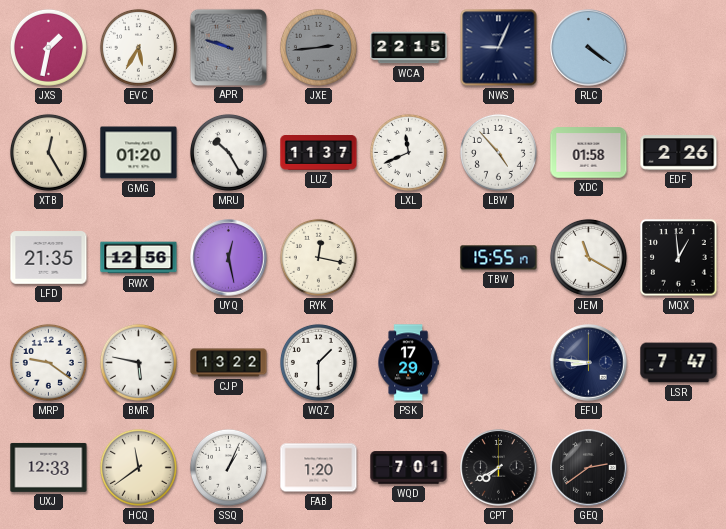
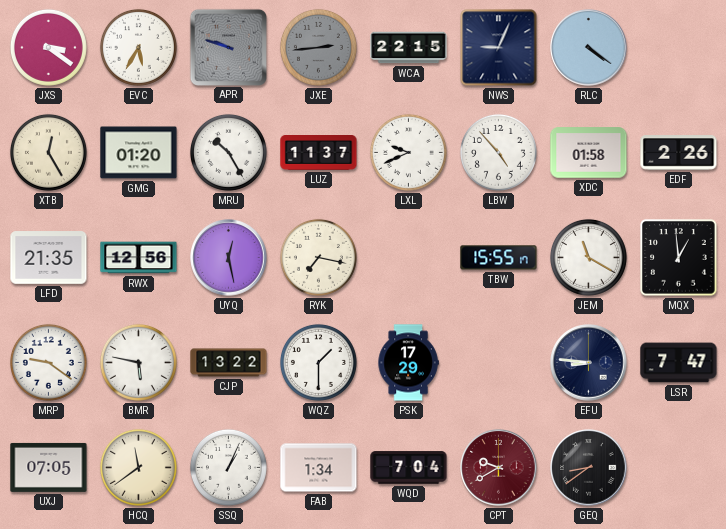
JXS: 1:32 -> 3:21 (48, 47)
LXL: 11:41 -> 9:41 (408, 152)
RYK: 12:17 -> 7:17 (318, 257)
UXJ: 12:33 -> 07:05 (49, 467)
FAB: 1:20 -> 1:34 (319, 468)
WQD: 7:01 -> 7:04 (409, 468)
CPT: 7:40 -> 9:40 (499, 468)
CPT dial: black -> burgundy (499, 468)
GEQ: 2:39 -> 8:39 (589, 468)
